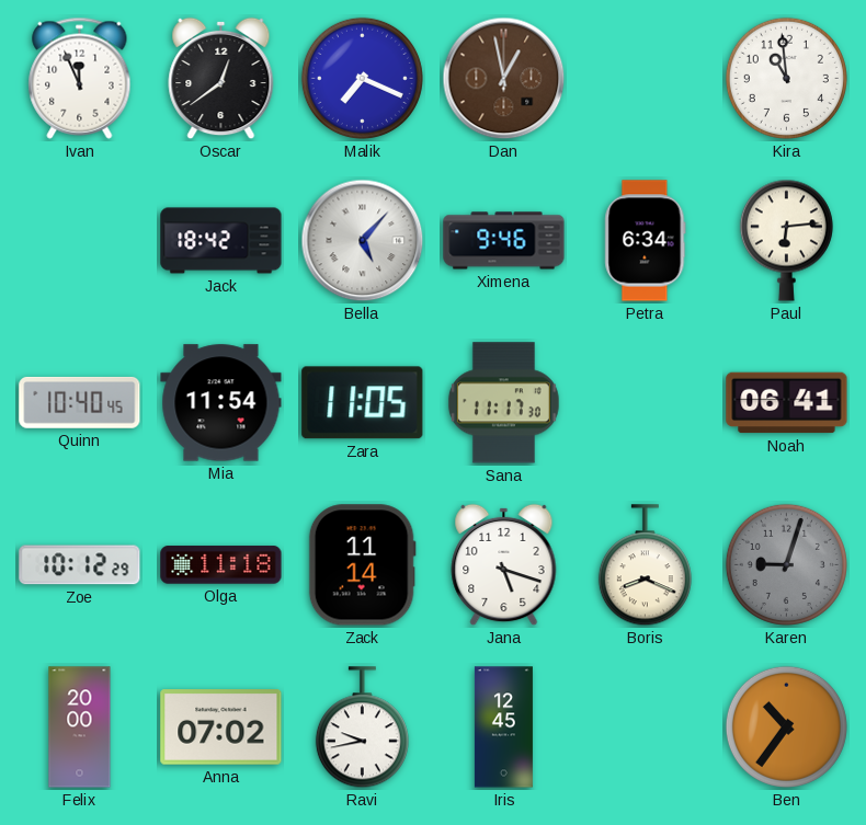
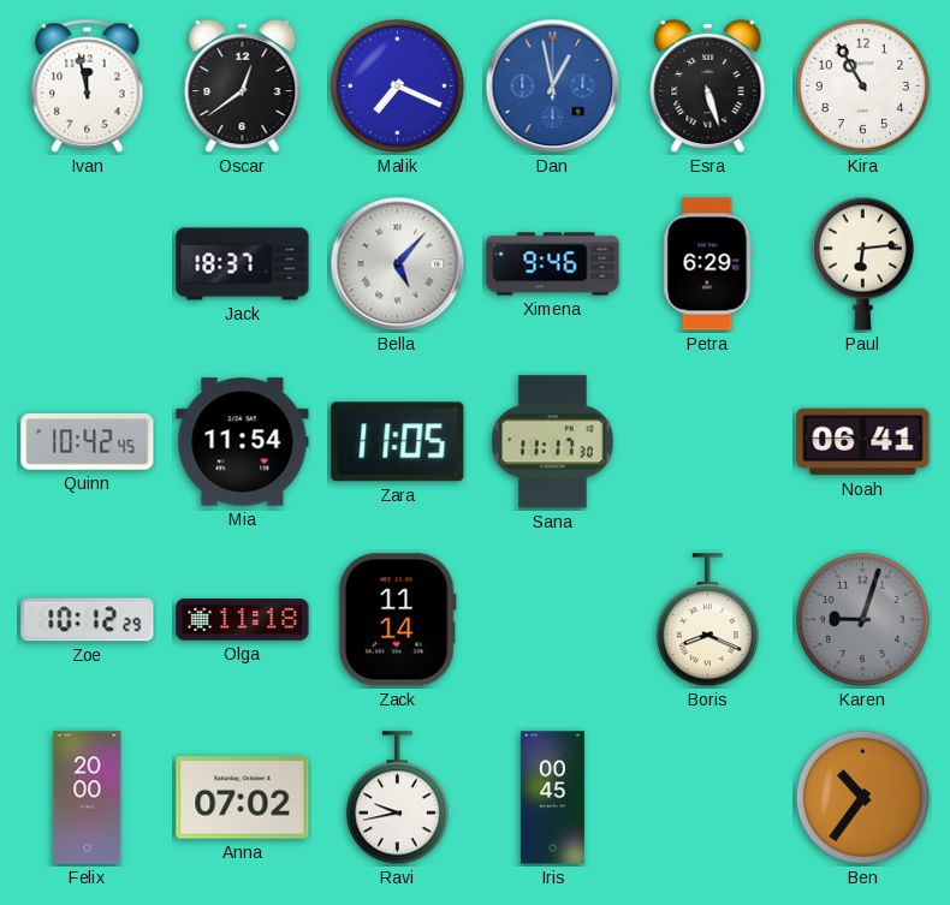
Ivan: 11:56 -> 11:58 (88, 85)
Dan dial: brown -> blue (553, 87)
Esra: none -> 5:27 (708, 87)
Kira: 10:59 -> 10:55 (862, 85)
Jack: 18:42 -> 18:37 (243, 264)
Petra: 6:34 -> 6:29 (708, 264)
Quinn: 10:40 -> 10:42 (88, 441)
Jana: 5:18 -> none (504, 565)
Iris: 12:45 -> 00:45 (552, 798)
